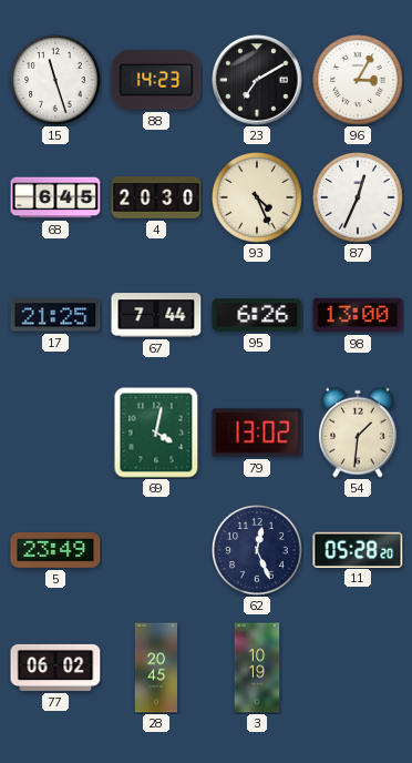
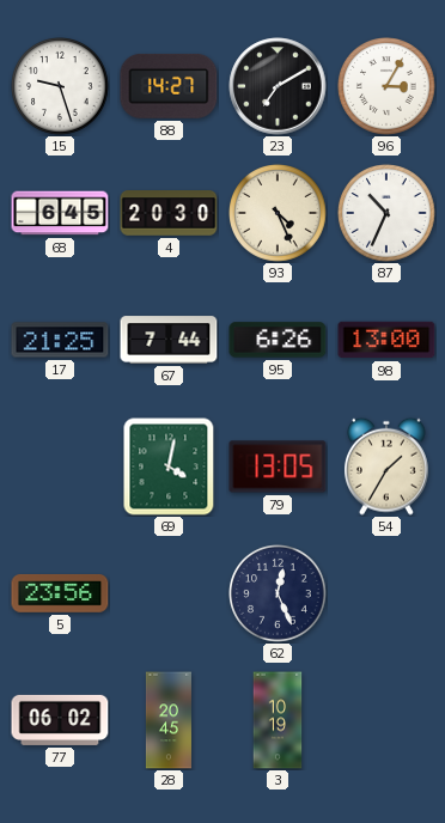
15: 11:27 -> 9:27 (61, 87)
88: 14:23 -> 14:27 (169, 86)
87: 12:34 -> 10:34 (388, 214)
79: 13:02 -> 13:05 (278, 467)
54: 1:31 -> 1:35 (386, 467)
5: 23:49 -> 23:56 (60, 593)
11: 05:28 -> none (358, 549)
